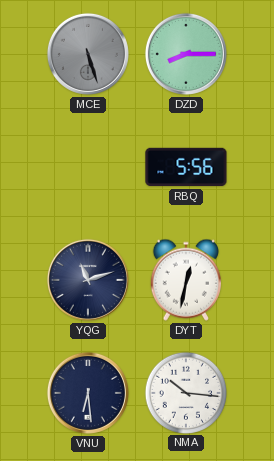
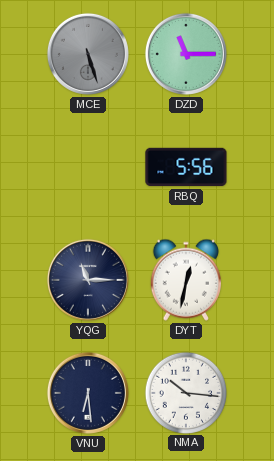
DZD: 8:15 -> 11:15 (186, 54)
YQG: 11:12 -> 11:15 (88, 280)
